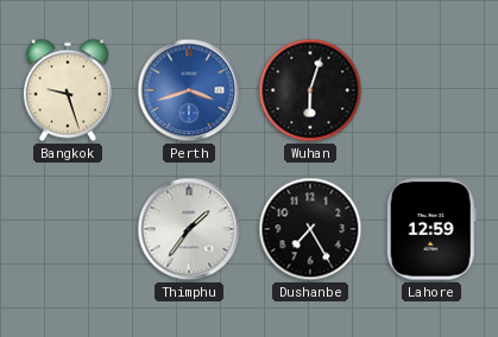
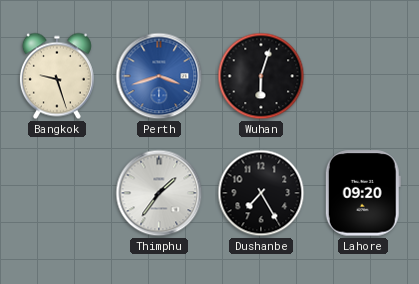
Lahore: 12:59 -> 09:20 (363, 193)
